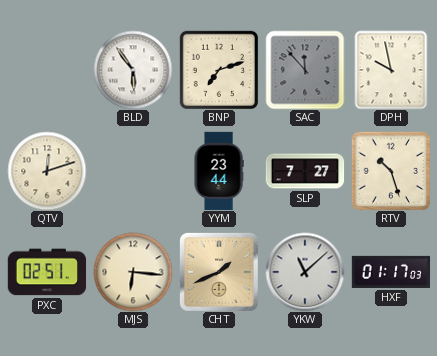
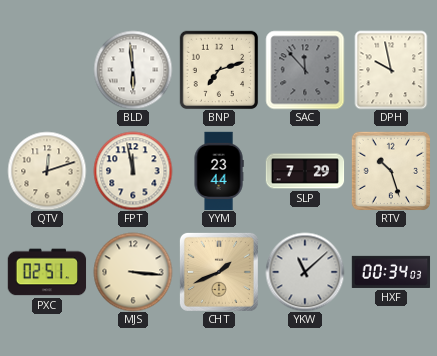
BLD: 5:54 -> 5:59 (133, 70)
FPT: none -> 11:58 (133, 171)
SLP: 7:27 -> 7:29 (305, 171)
MJS: 6:16 -> 3:16 (133, 272)
HXF: 01:17 -> 00:34 (391, 272)
